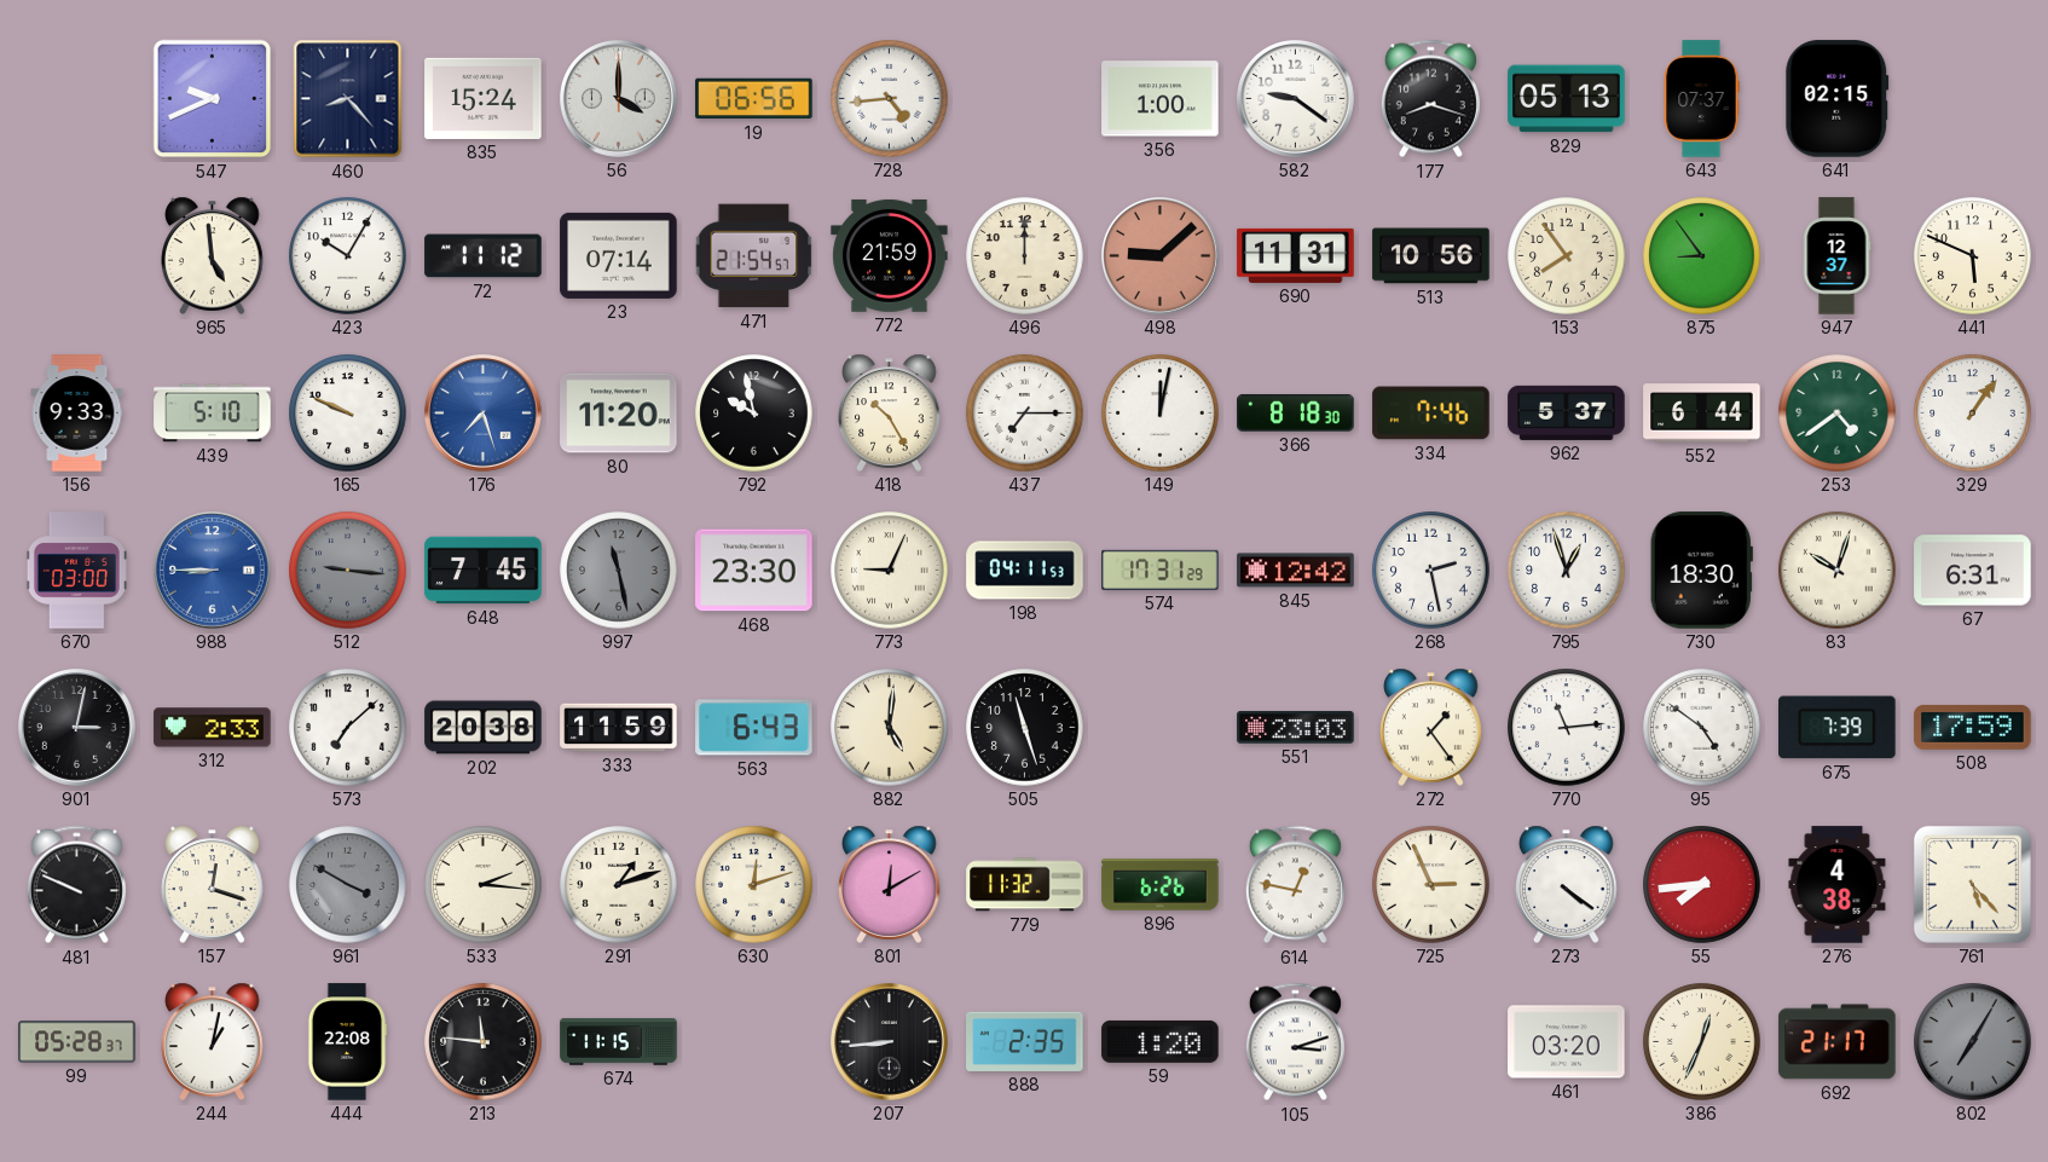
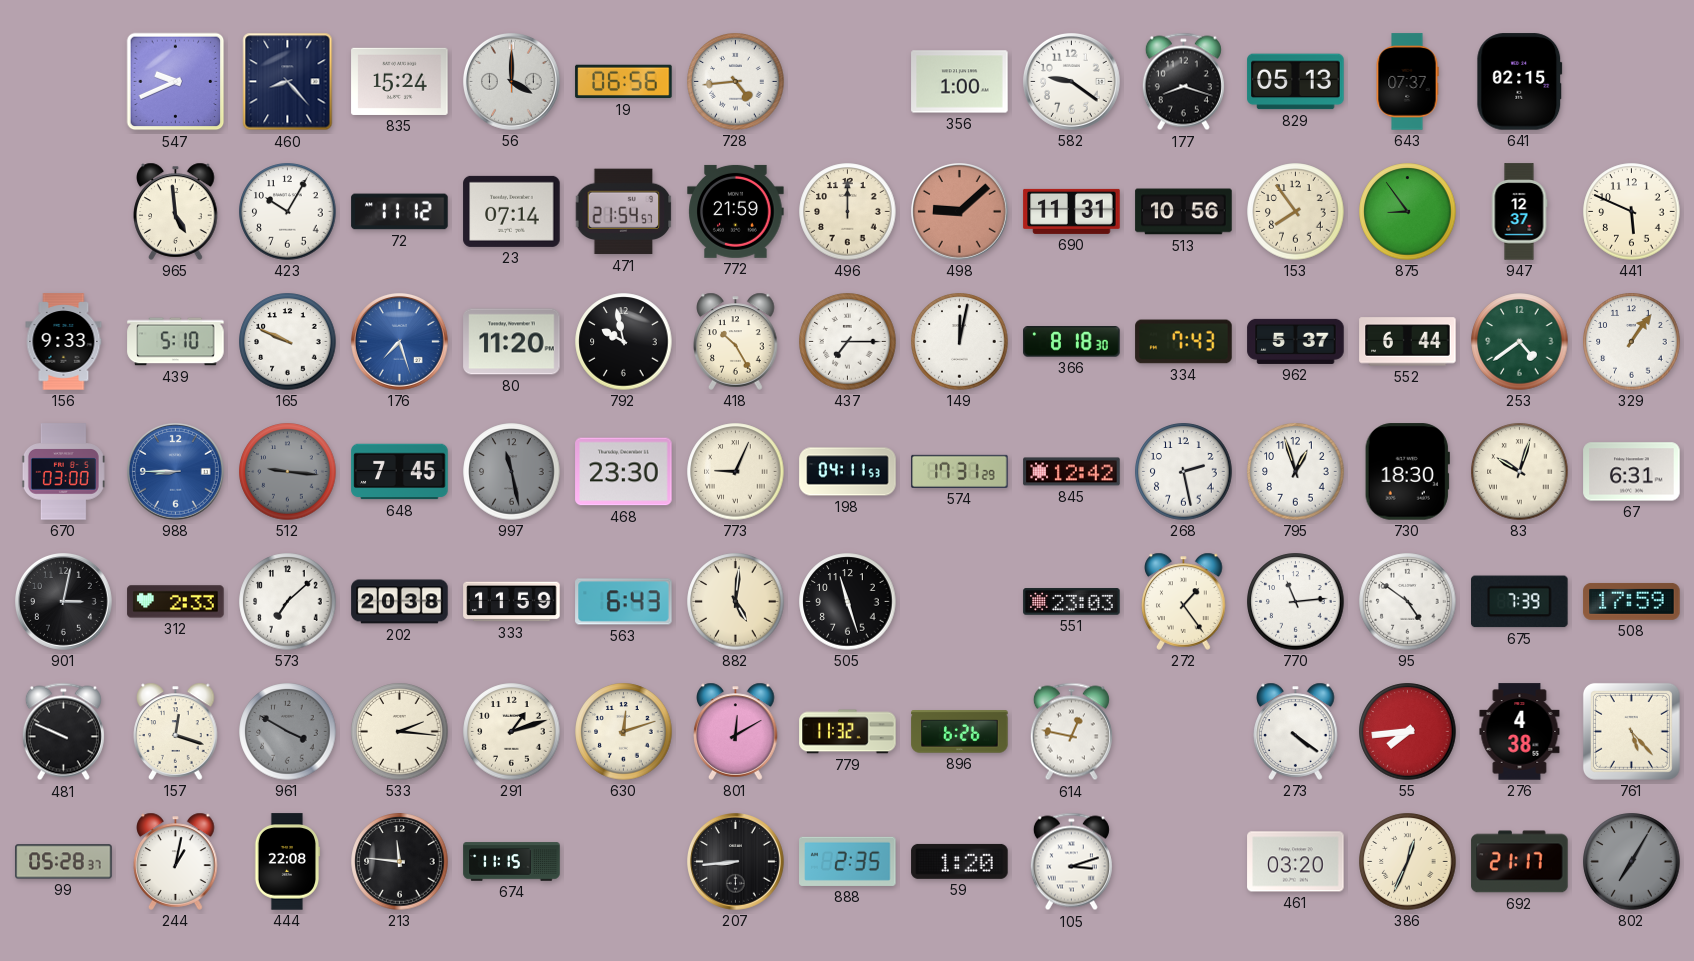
334: 7:46 -> 7:43 (1184, 342)
725: 2:56 -> none (1431, 885)
